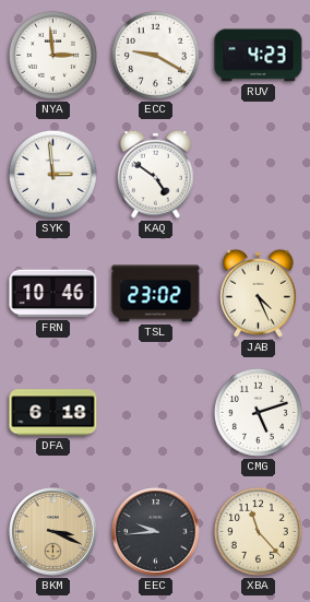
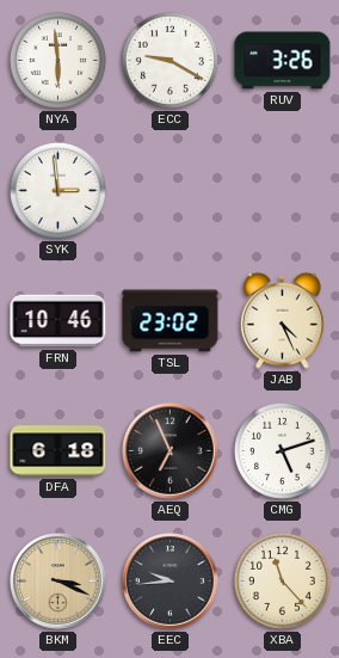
NYA: 2:59 -> 5:59 (57, 60)
RUV: 4:23 -> 3:26 (283, 61)
KAQ: 4:51 -> none (156, 174)
AEQ: none -> 6:56 (171, 451)
